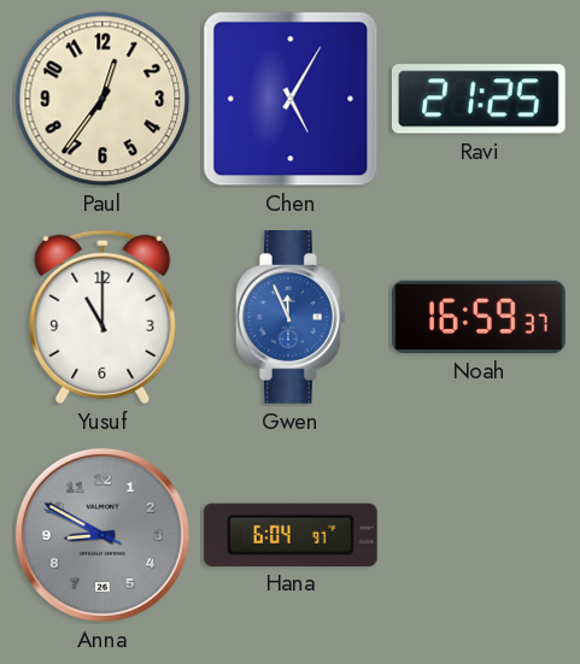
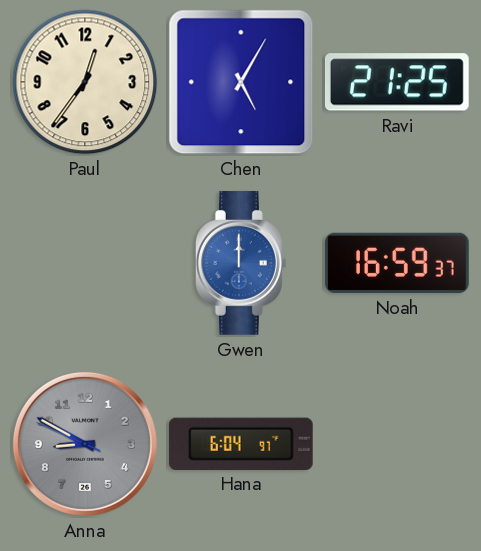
Yusuf: 11:00 -> none (102, 317)
Gwen: 11:56 -> 12:00 (241, 264)
